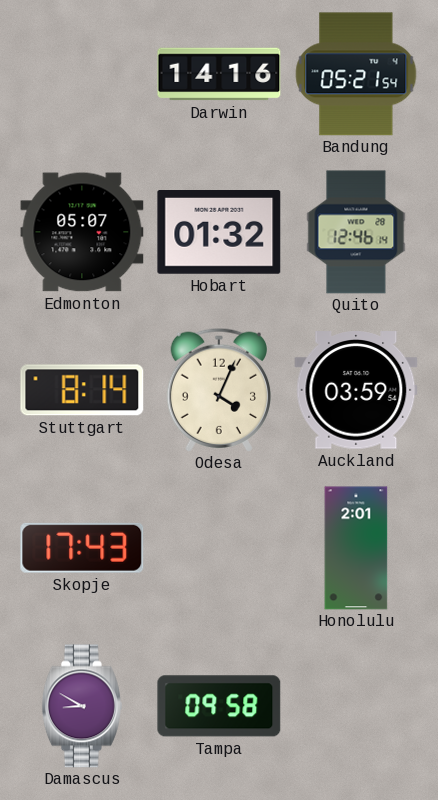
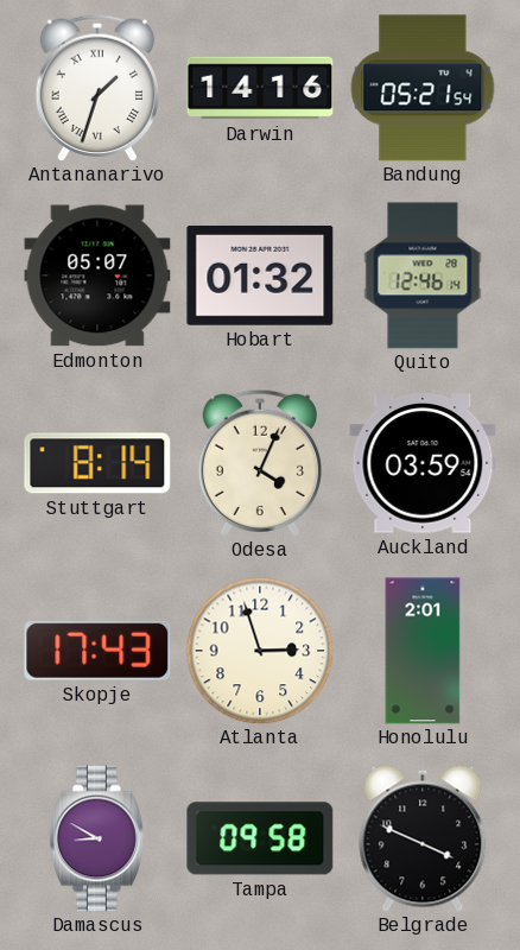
Antananarivo: none -> 1:33 (96, 87)
Atlanta: none -> 2:57 (260, 651)
Belgrade: none -> 3:49 (423, 838)
